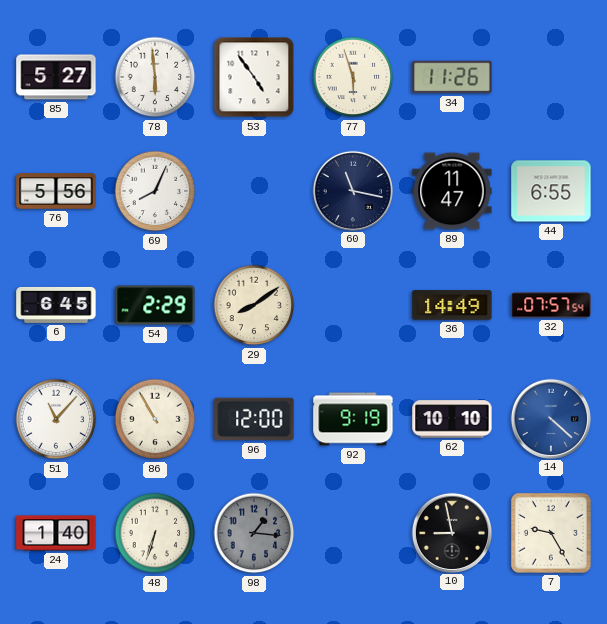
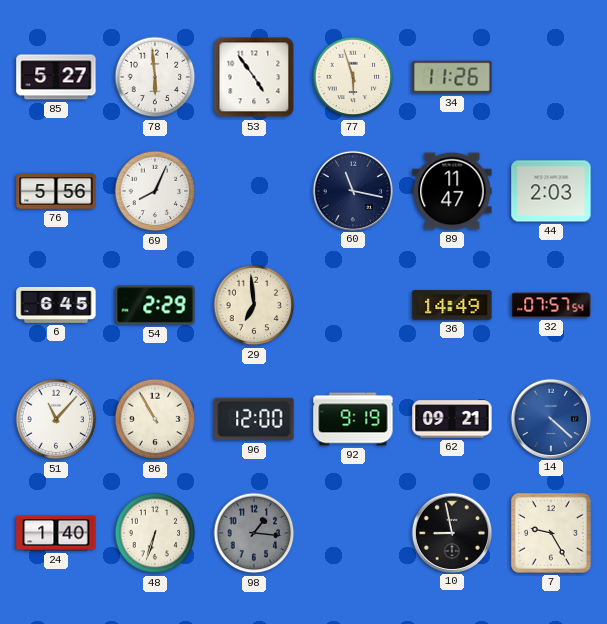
44: 6:55 -> 2:03 (551, 191)
29: 8:09 -> 6:59 (254, 305)
62: 10:10 -> 09:21 (452, 419)
